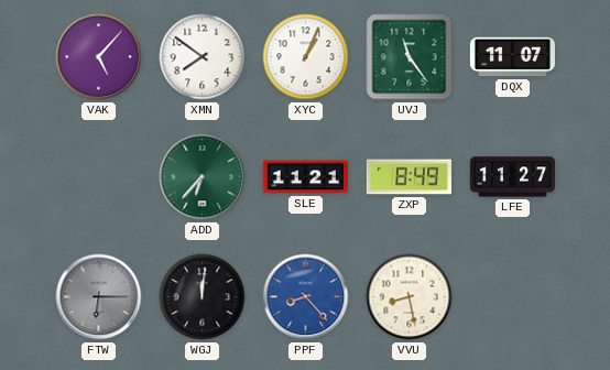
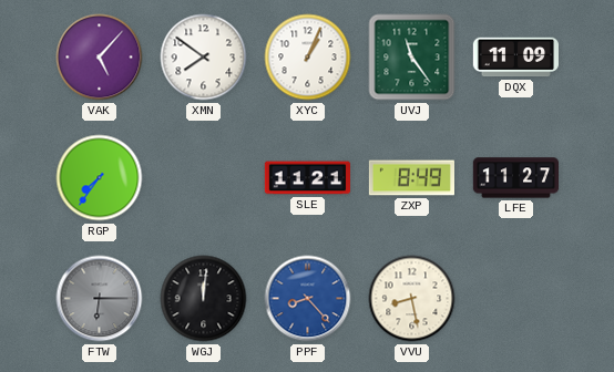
DQX: 11:07 -> 11:09 (515, 58)
RGP: none -> 7:36 (100, 178)
ADD: 6:37 -> none (203, 177)
